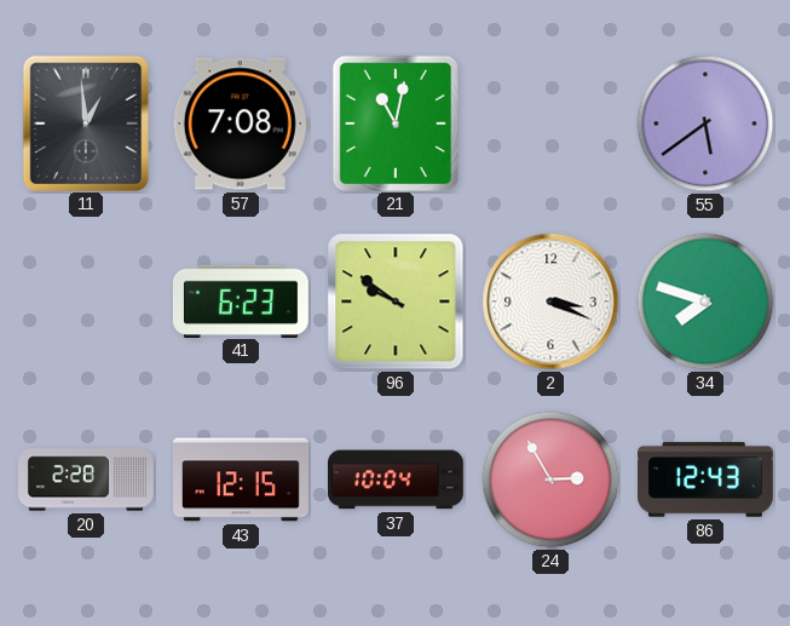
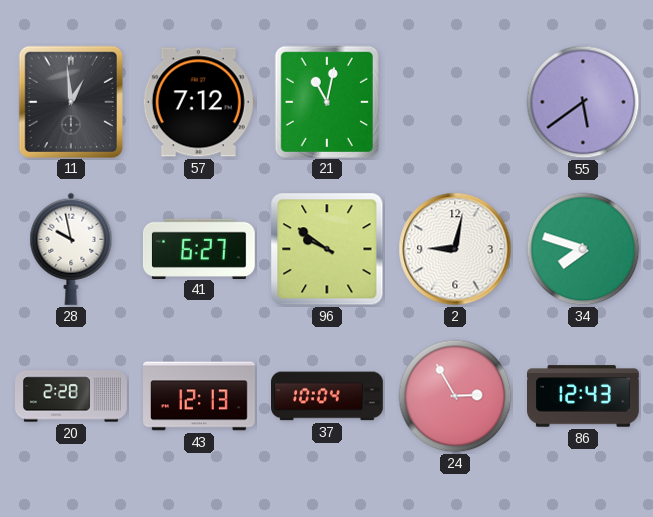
57: 7:08 -> 7:12 (199, 102)
28: none -> 9:58 (71, 249)
41: 6:23 -> 6:27 (199, 248)
2: 3:19 -> 9:02 (455, 249)
43: 12:15 -> 12:13 (200, 396)
